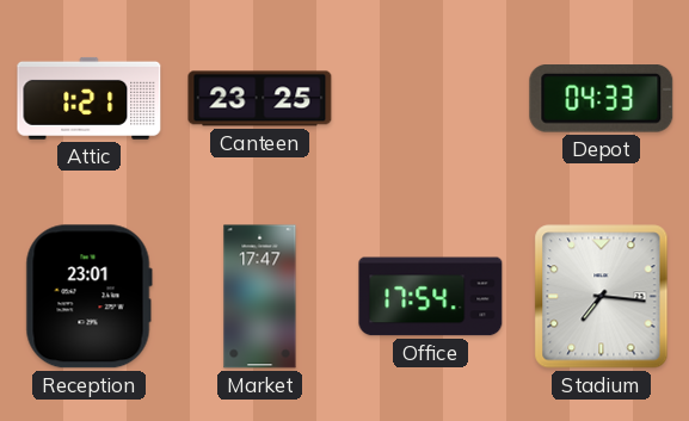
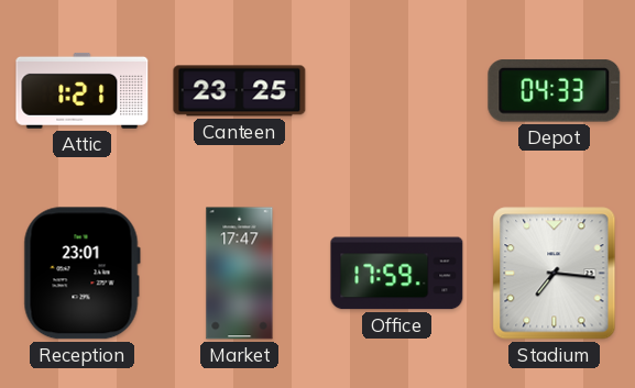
Office: 17:54 -> 17:59 (397, 274)
